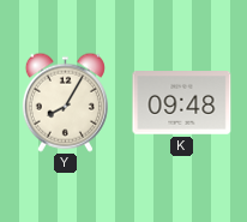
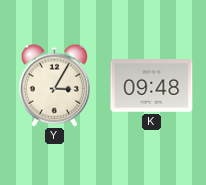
Y: 8:05 -> 3:05 (54, 85)
